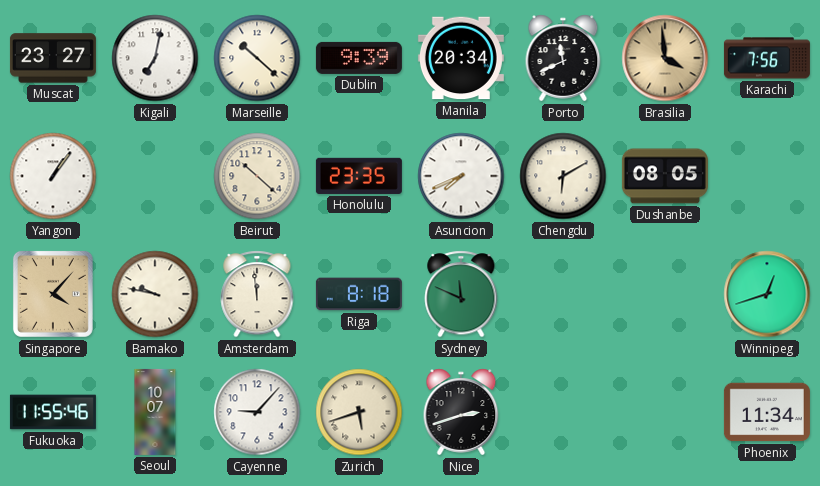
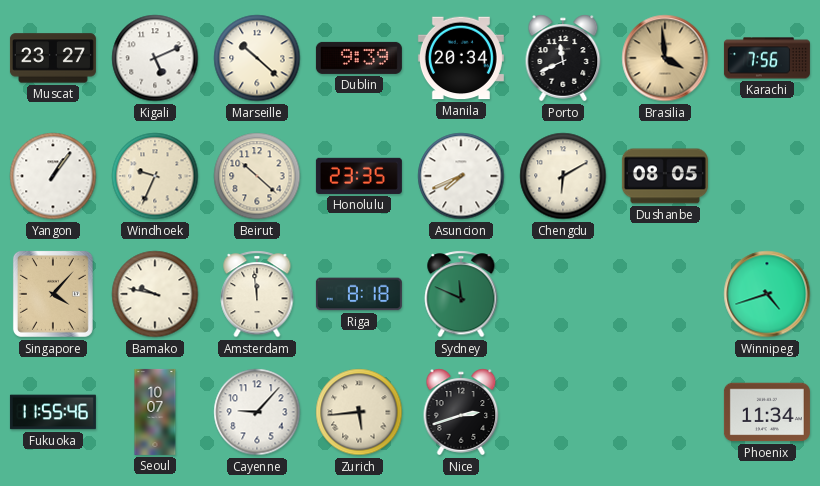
Kigali: 7:02 -> 5:11 (155, 58)
Windhoek: none -> 9:34 (155, 176)
Winnipeg: 12:42 -> 4:42 (767, 294)
Zurich: 5:42 -> 5:44 (359, 412)
